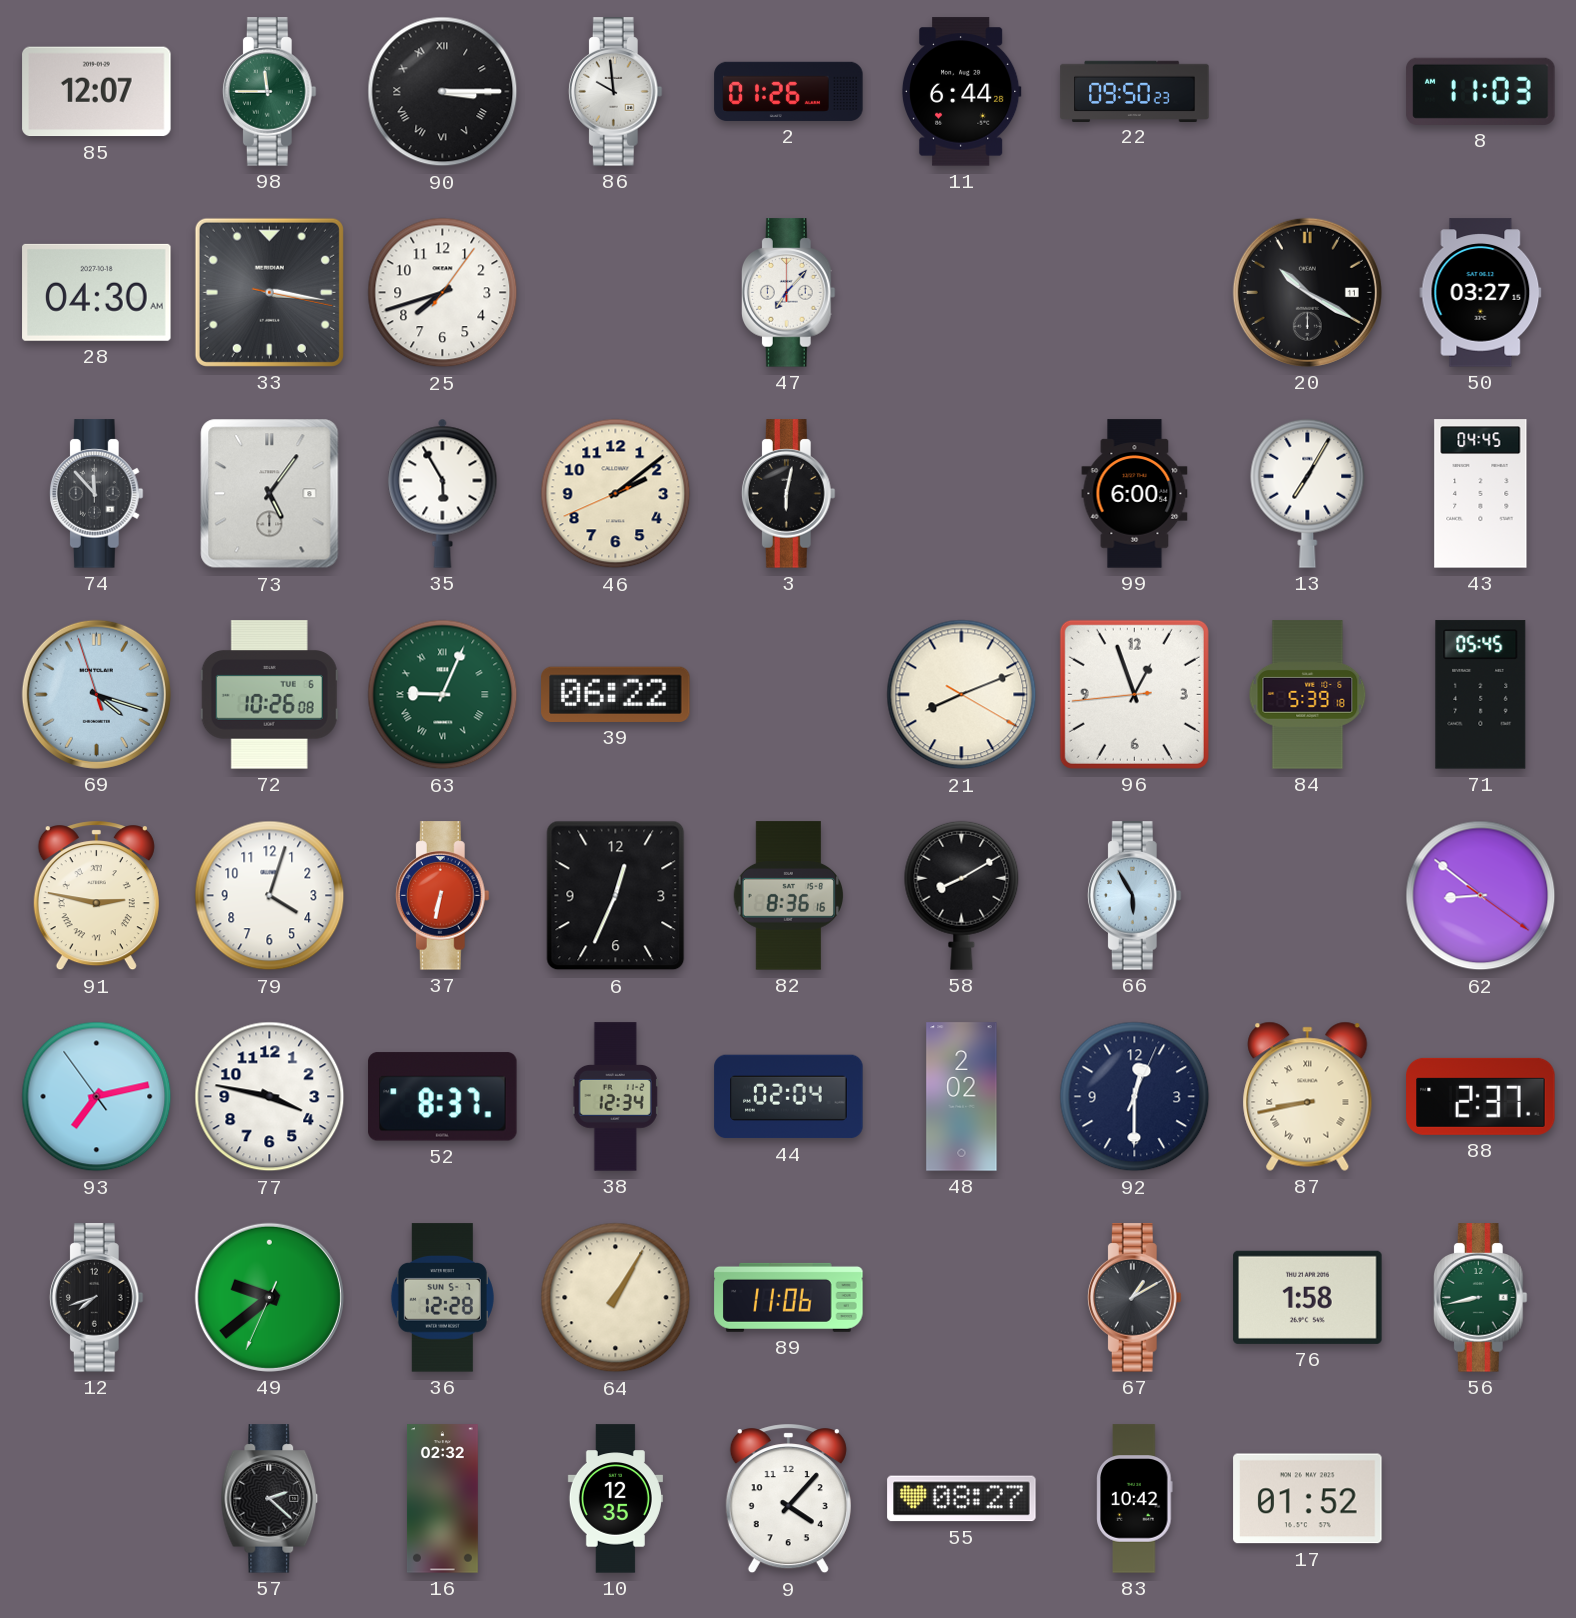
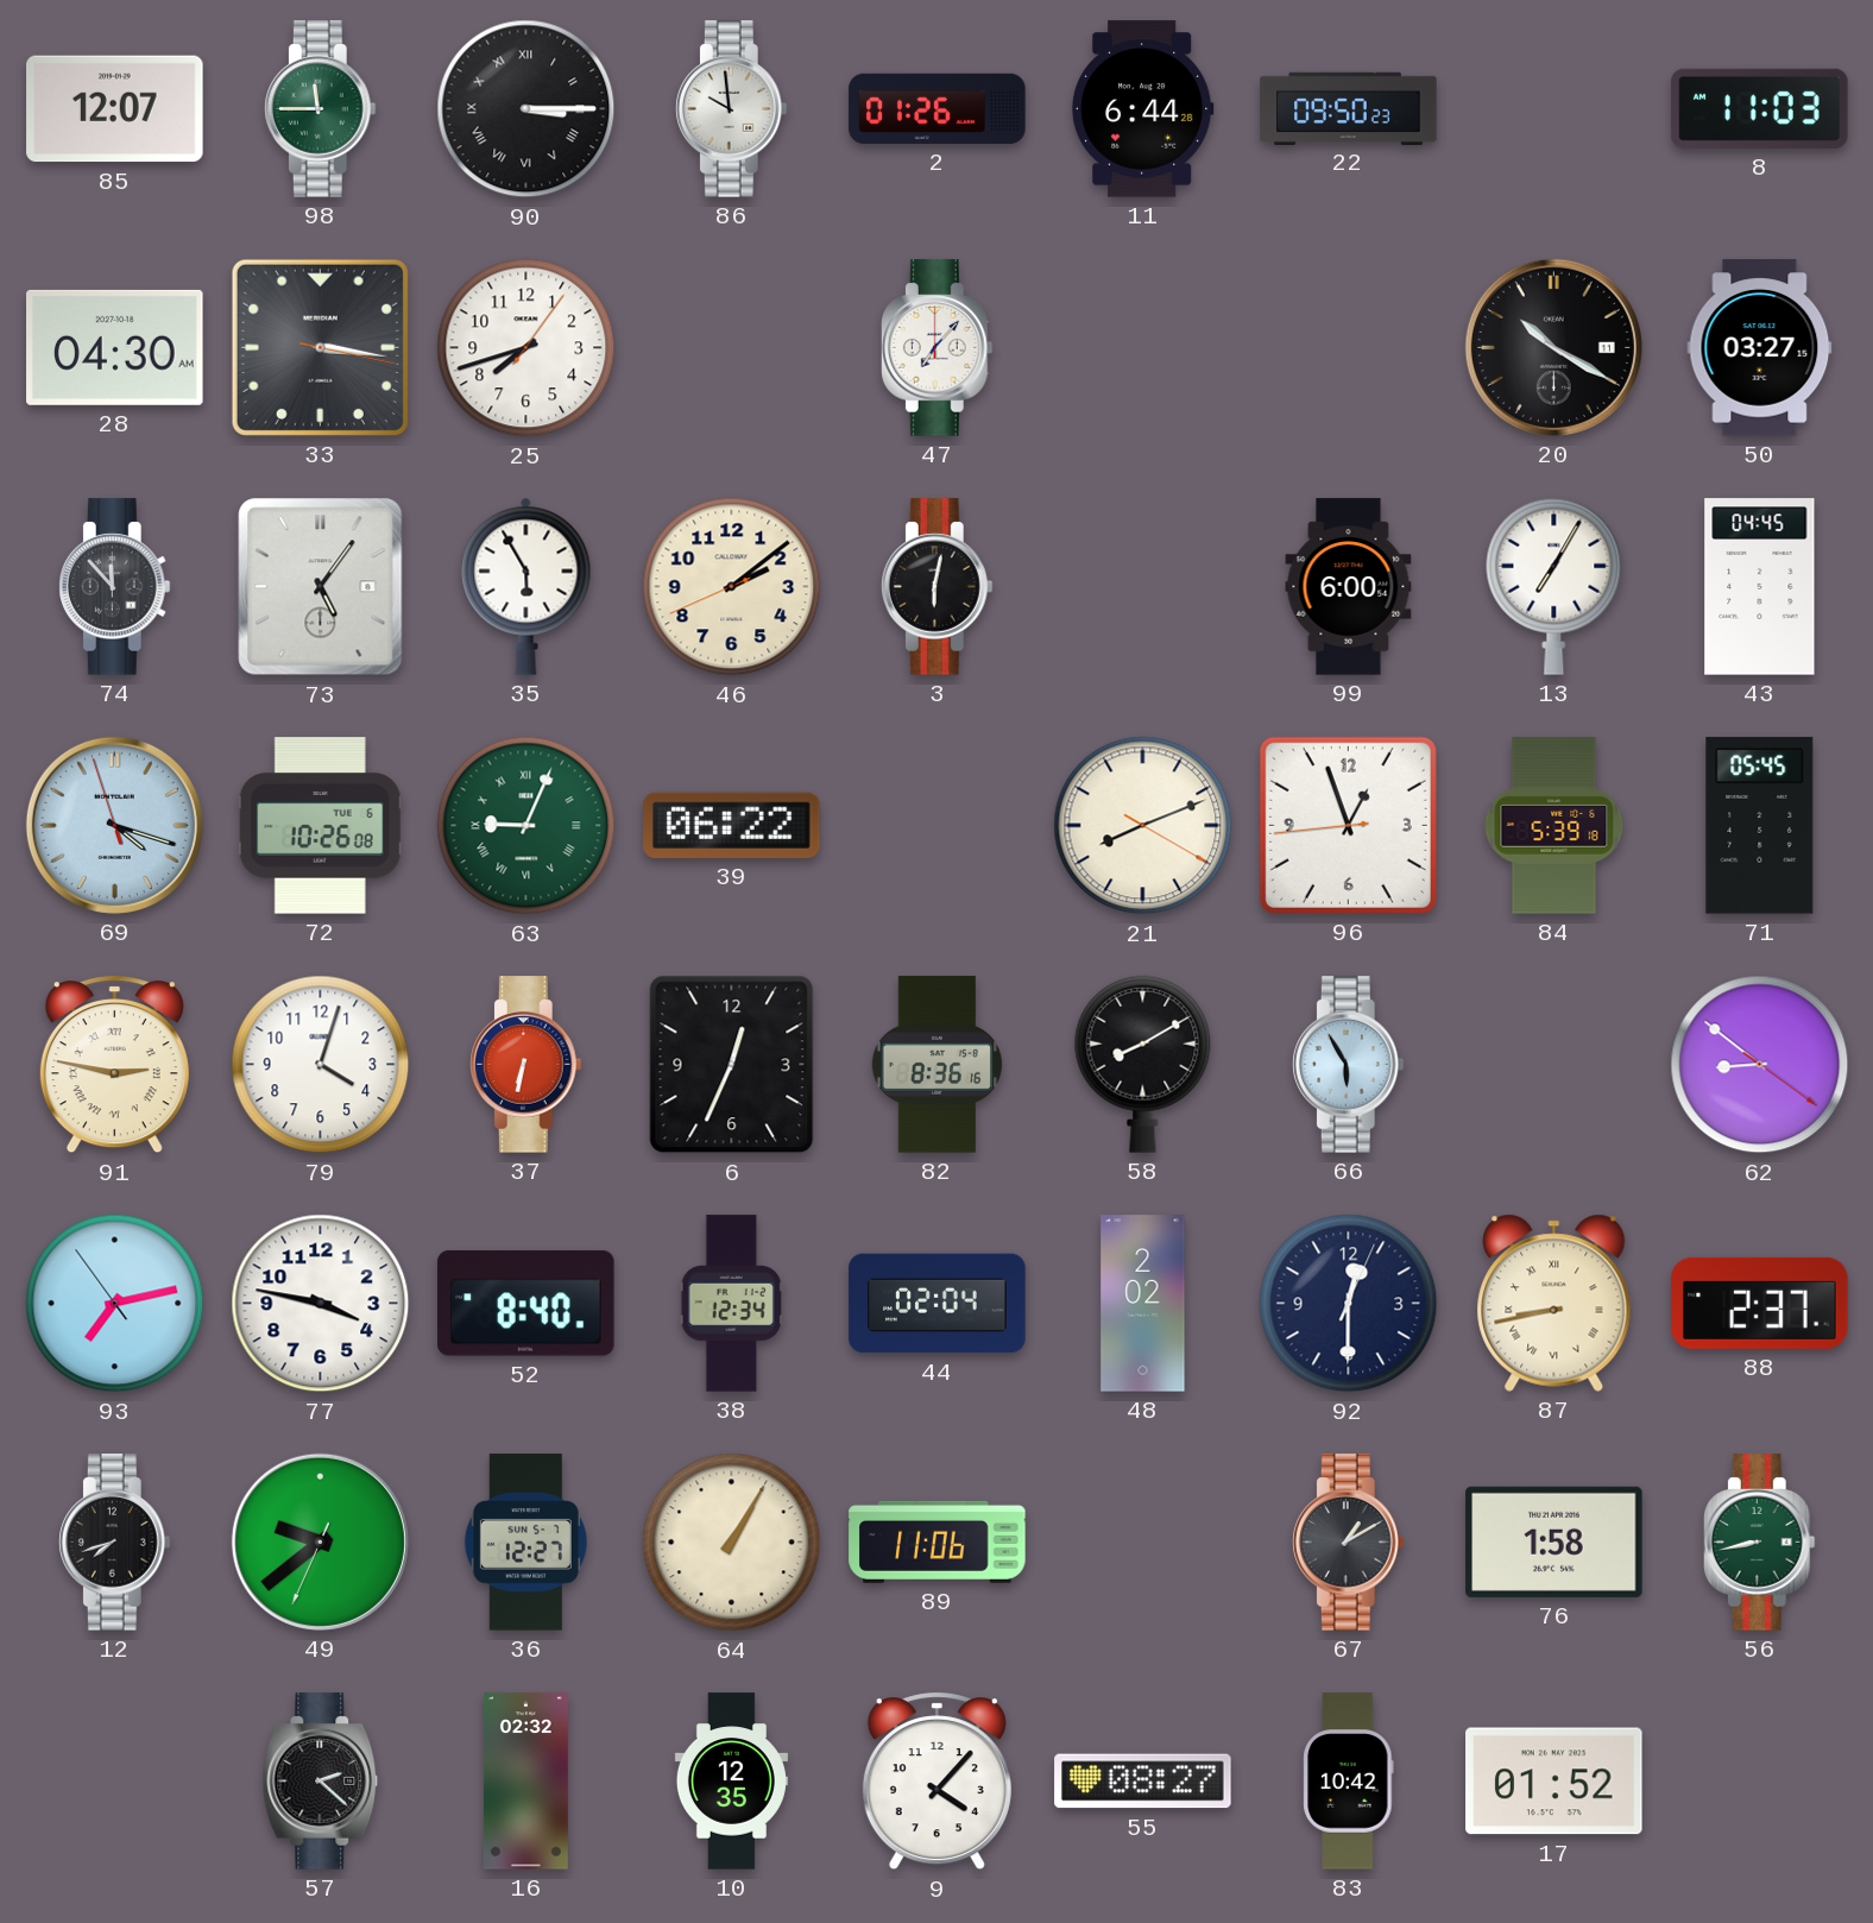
52: 8:37 -> 8:40 (526, 1304)
36: 12:28 -> 12:27 (525, 1543)
